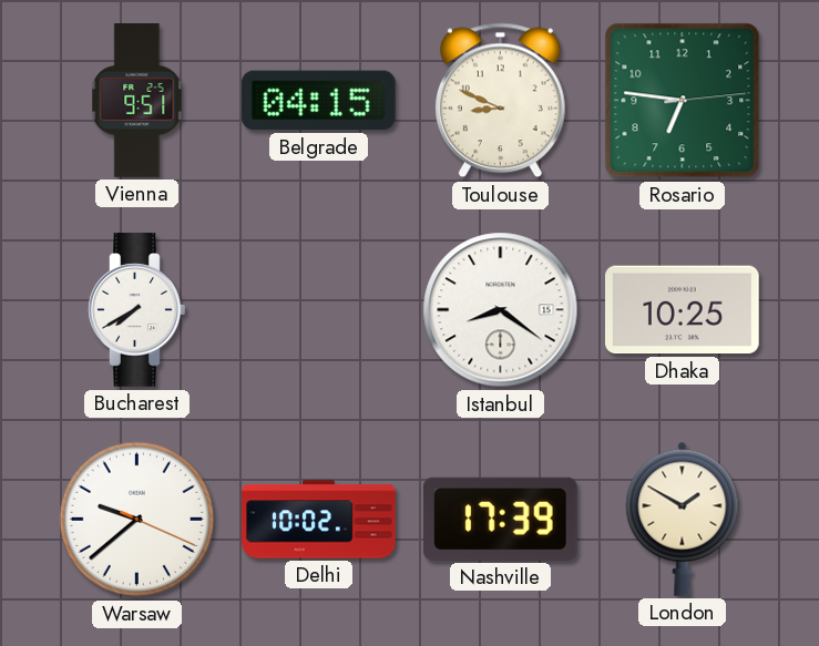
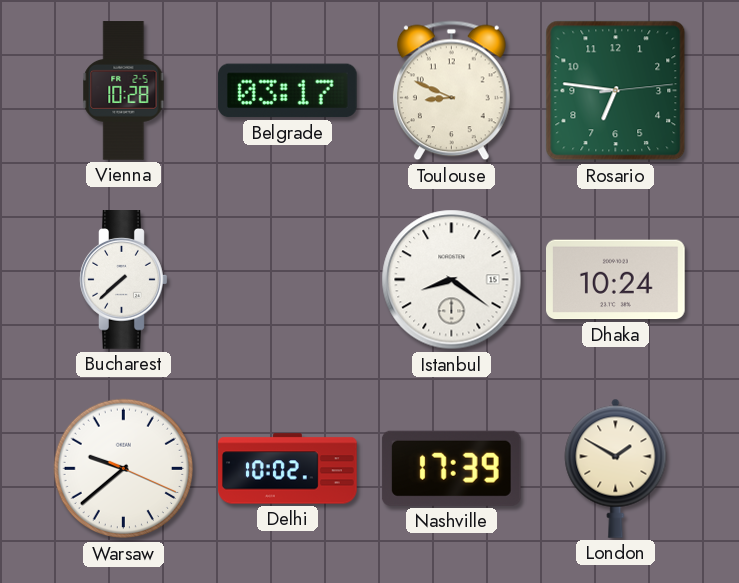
Vienna: 9:51 -> 10:28 (124, 91)
Belgrade: 04:15 -> 03:17 (287, 91)
Bucharest: 7:40 -> 7:38 (124, 280)
Dhaka: 10:25 -> 10:24 (616, 280)
